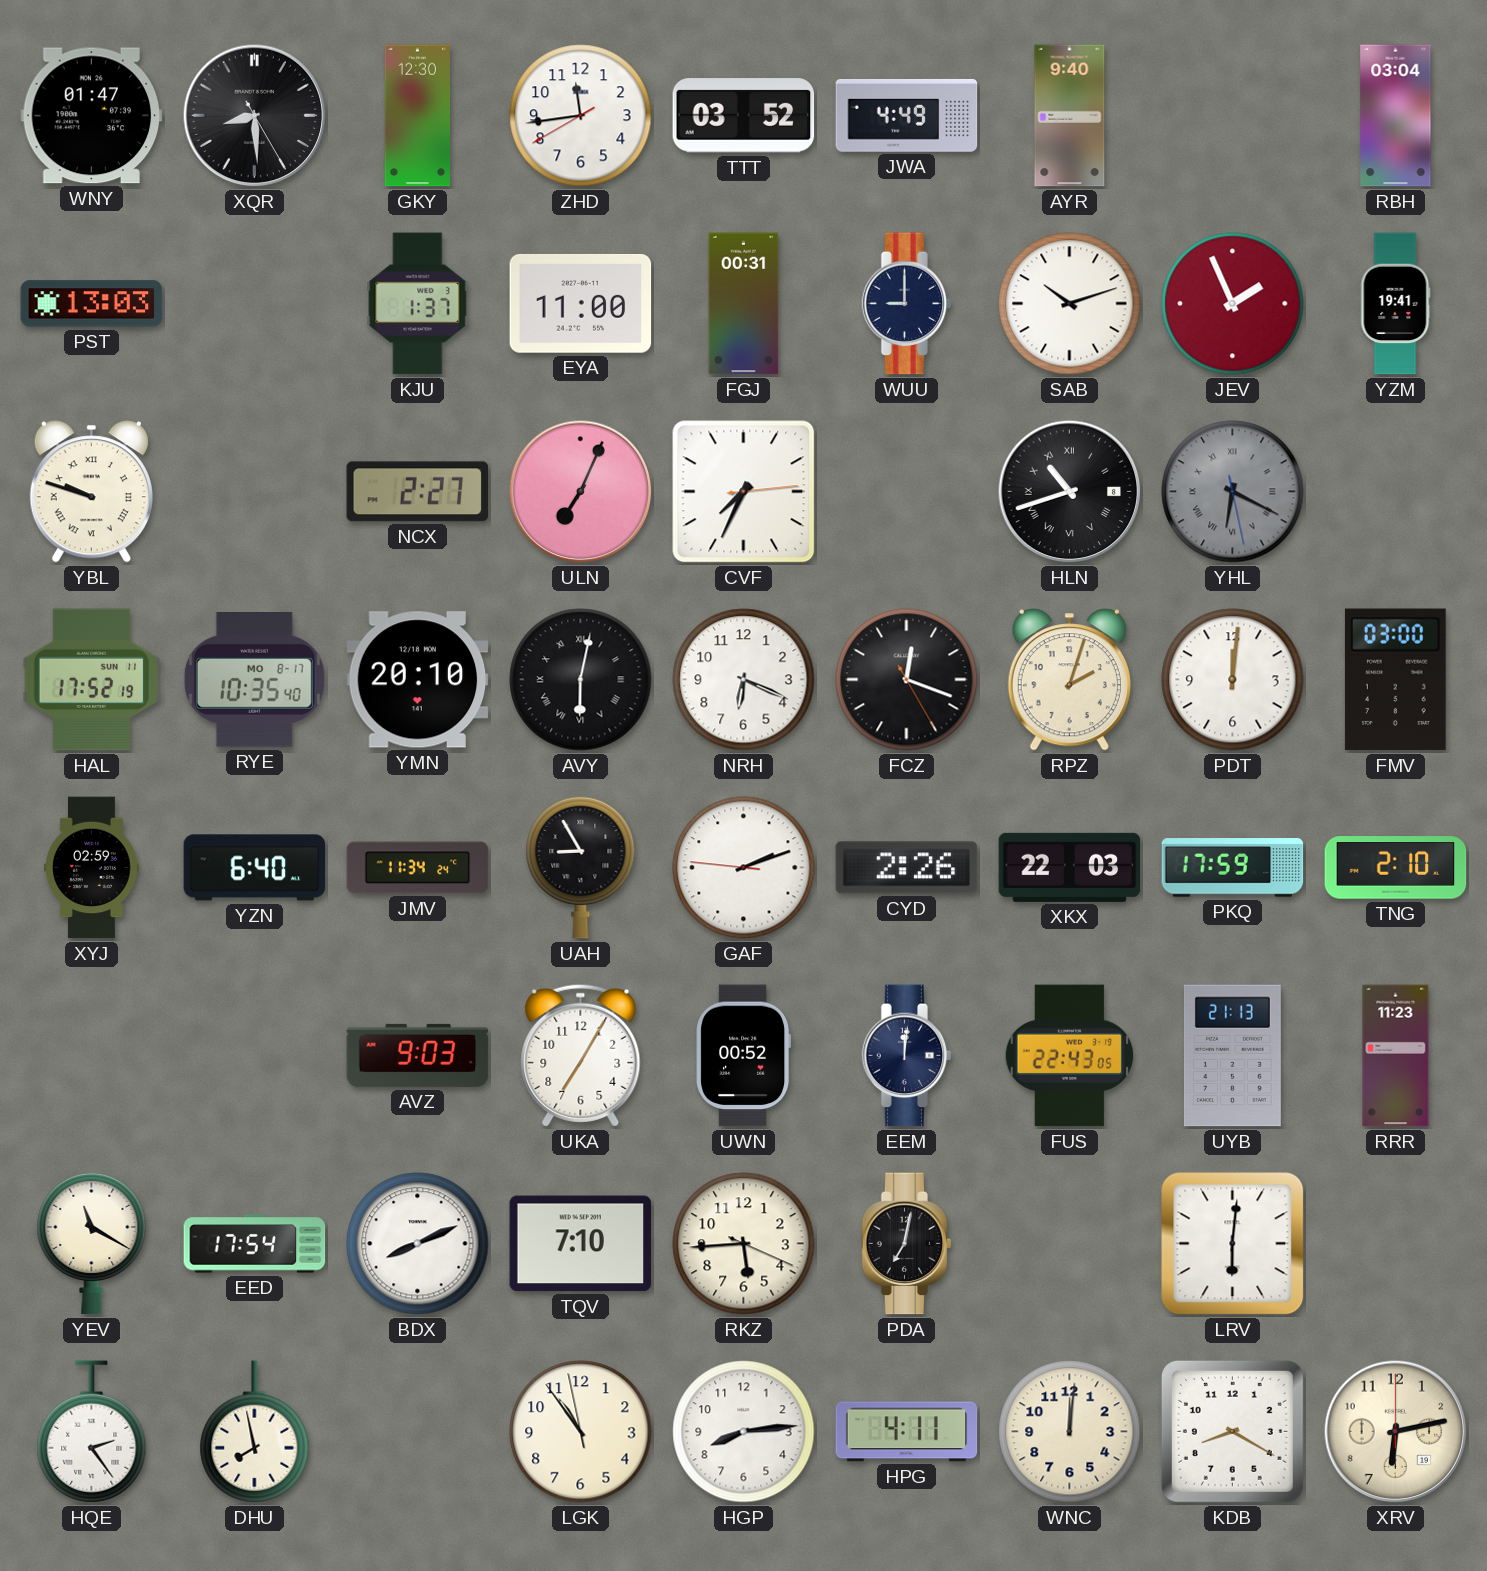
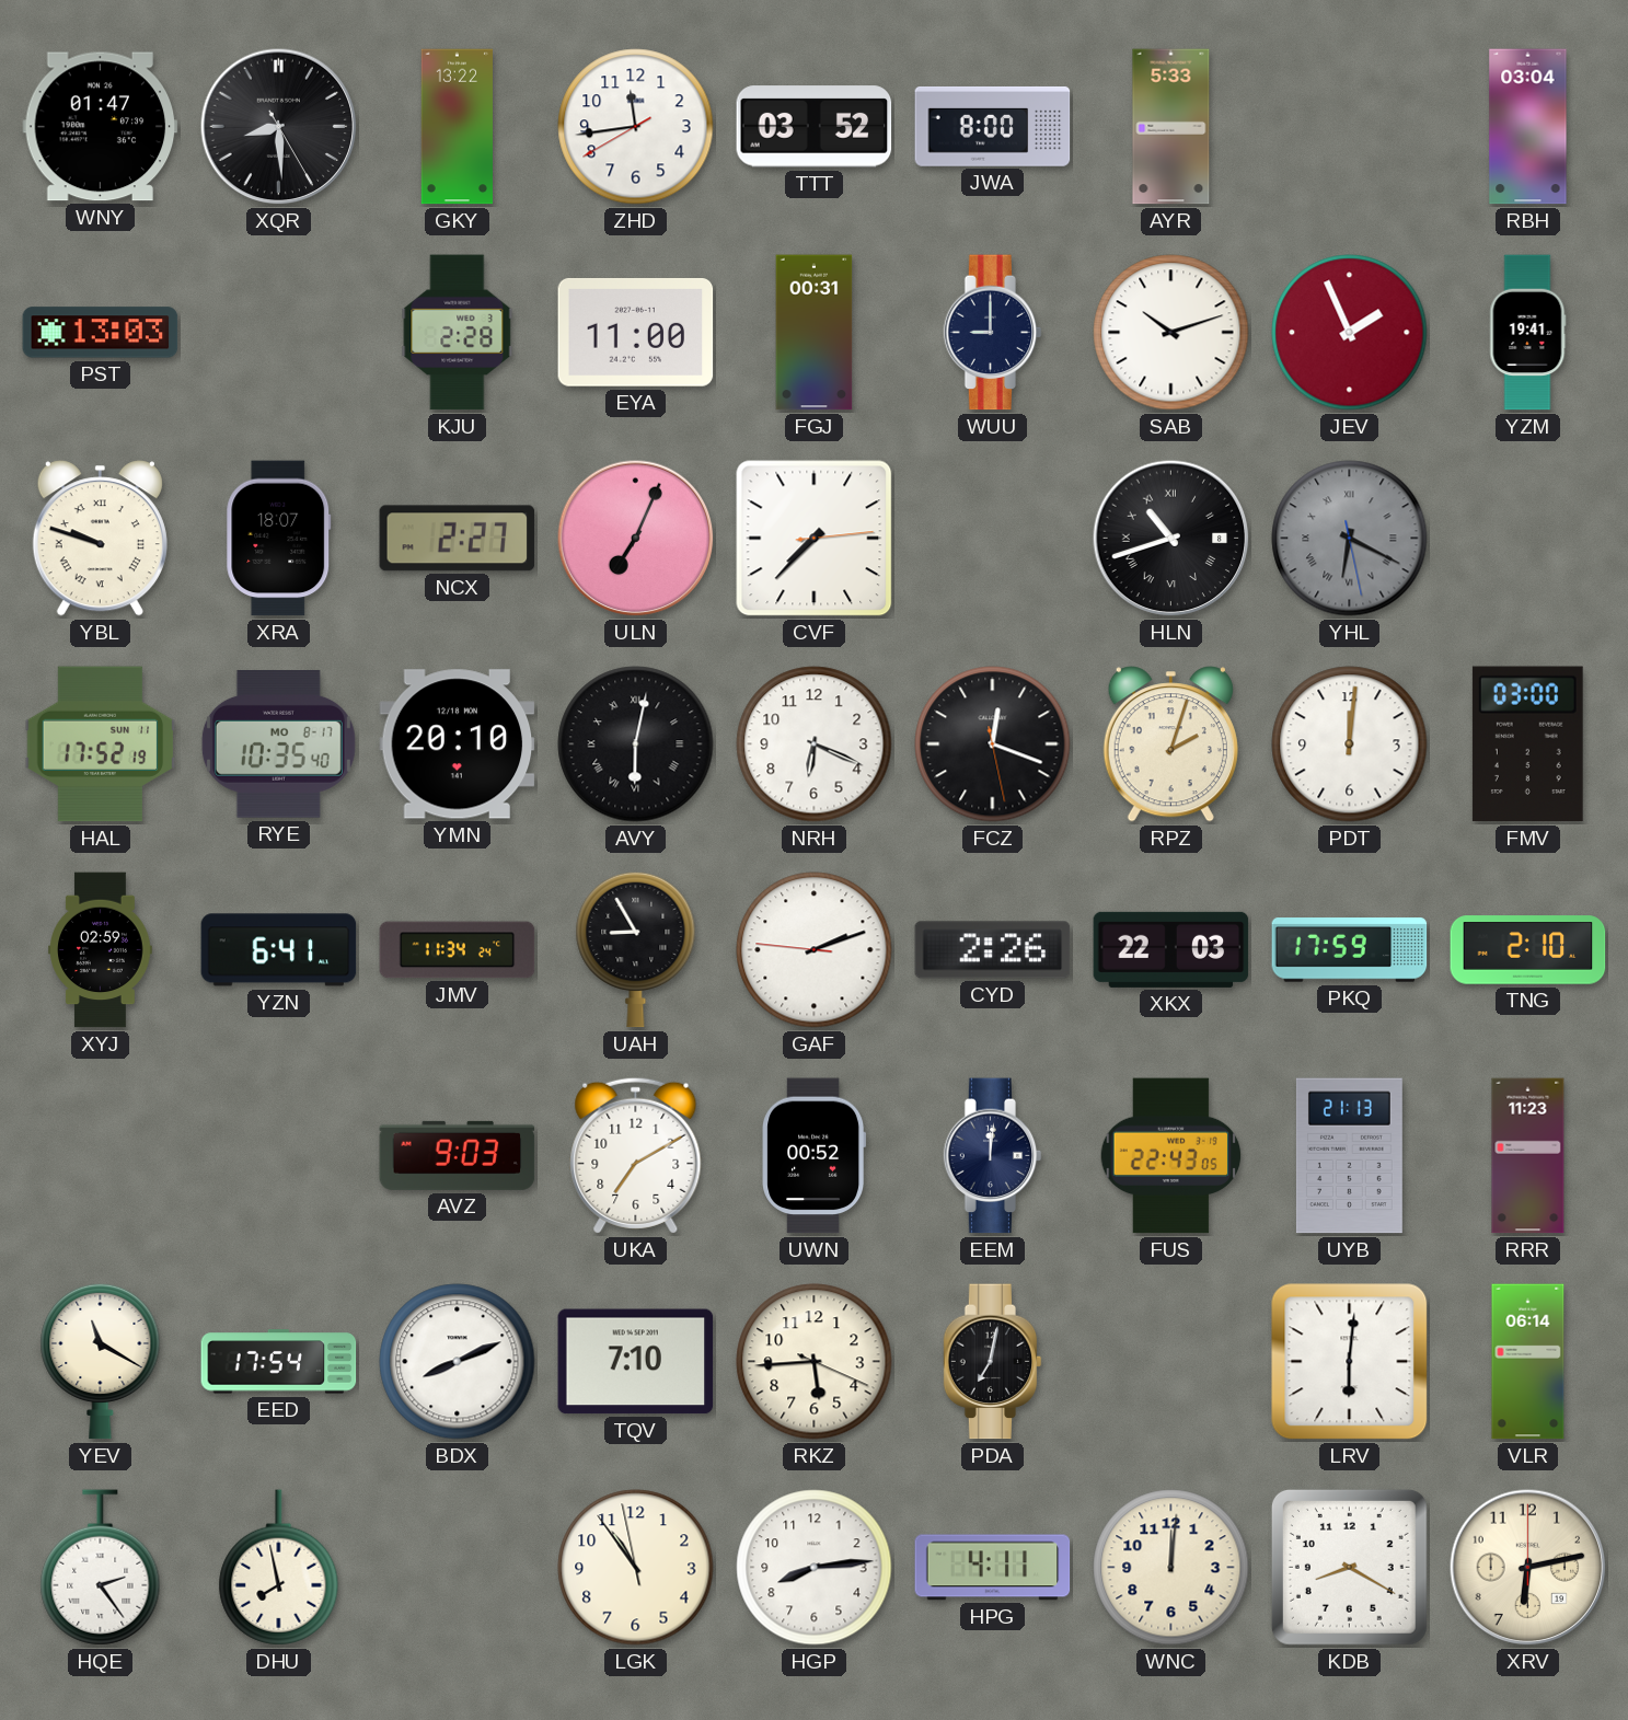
GKY: 12:30 -> 13:22 (457, 127)
JWA: 4:49 -> 8:00 (993, 127)
AYR: 9:40 -> 5:33 (1171, 127)
KJU: 1:37 -> 2:28 (458, 333)
XRA: none -> 18:07 (279, 539)
CVF: 7:34 -> 7:37 (815, 539)
FCZ: 12:18:25 -> 12:18:28 (993, 744)
YZN: 6:40 -> 6:41 (279, 950)
UKA: 7:05 -> 7:10 (636, 1155)
VLR: none -> 06:14 (1528, 1362)
